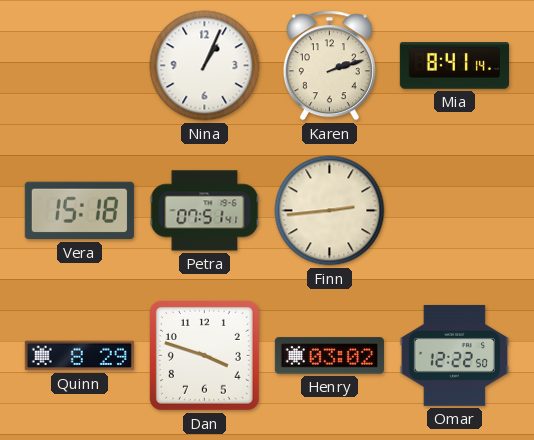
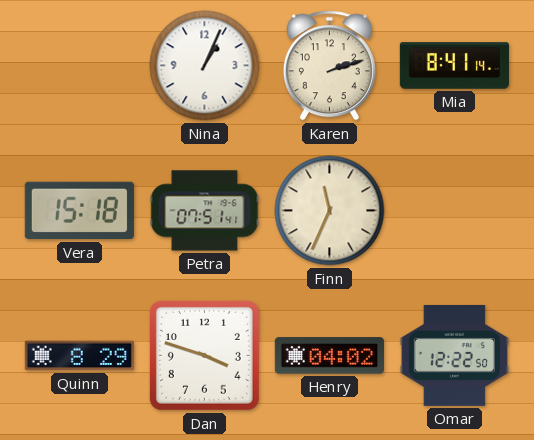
Finn: 2:44 -> 11:34 (330, 211)
Henry: 03:02 -> 04:02 (329, 356)
